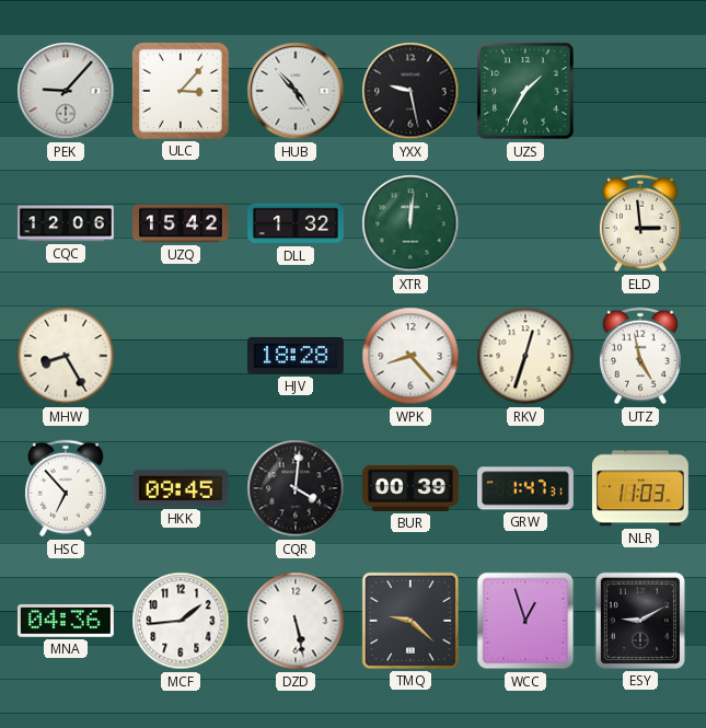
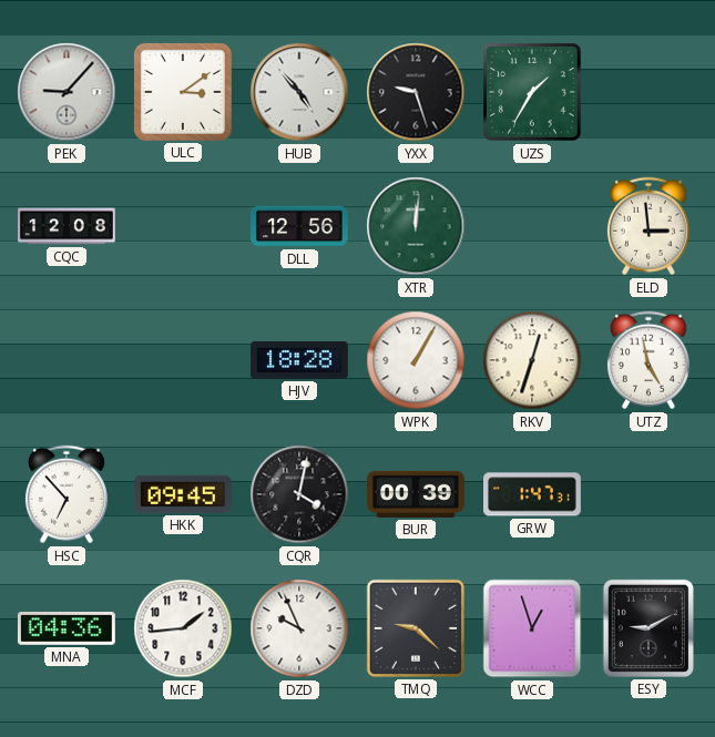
ULC: 3:07 -> 3:09 (183, 92)
YXX: 9:28 -> 9:27 (416, 92)
CQC: 12:06 -> 12:08 (68, 226)
UZQ: 15:42 -> none (182, 223)
DLL: 1:32 -> 12:56 (300, 226)
MHW: 8:25 -> none (66, 356)
WPK: 8:23 -> 1:05 (416, 360)
CQR: 4:01 -> 4:02 (299, 494)
NLR: 11:03 -> none (640, 488)
DZD: 5:28 -> 9:56 (299, 628)
